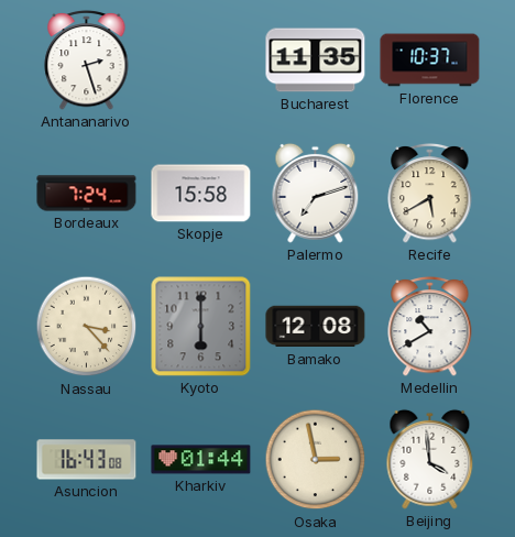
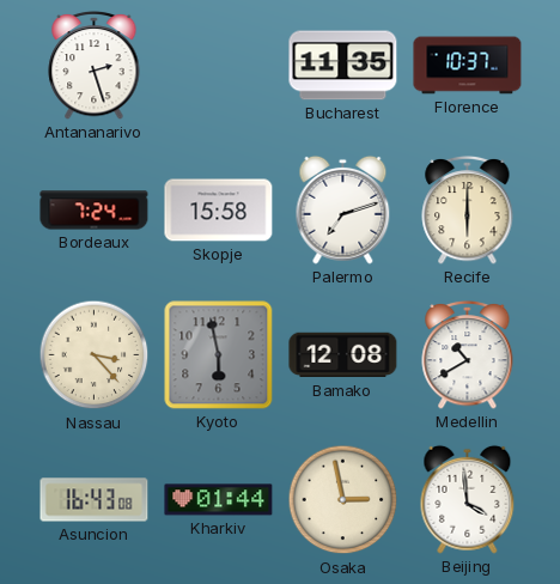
Recife: 5:40 -> 6:00 (468, 209)
Kyoto: 6:00 -> 5:58 (219, 355)
